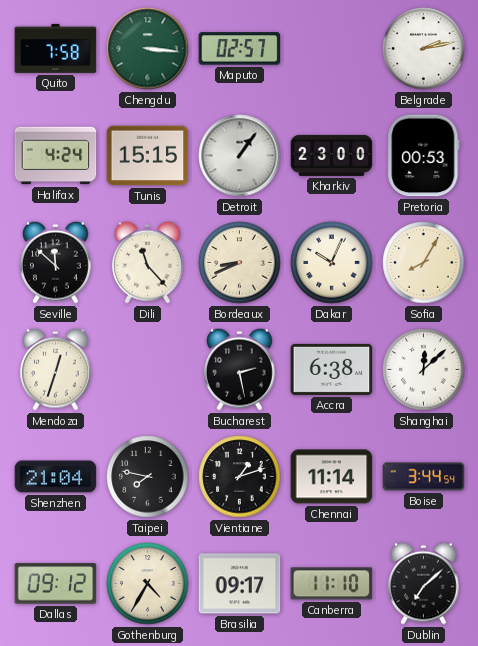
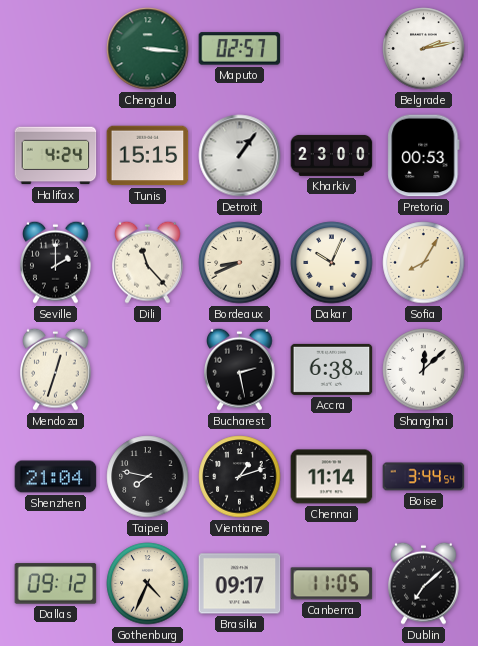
Quito: 7:58 -> none (56, 48)
Seville: 11:52 -> 2:00 (56, 262)
Gothenburg: 4:35 -> 4:34 (148, 584)
Canberra: 11:10 -> 11:05 (332, 584)
